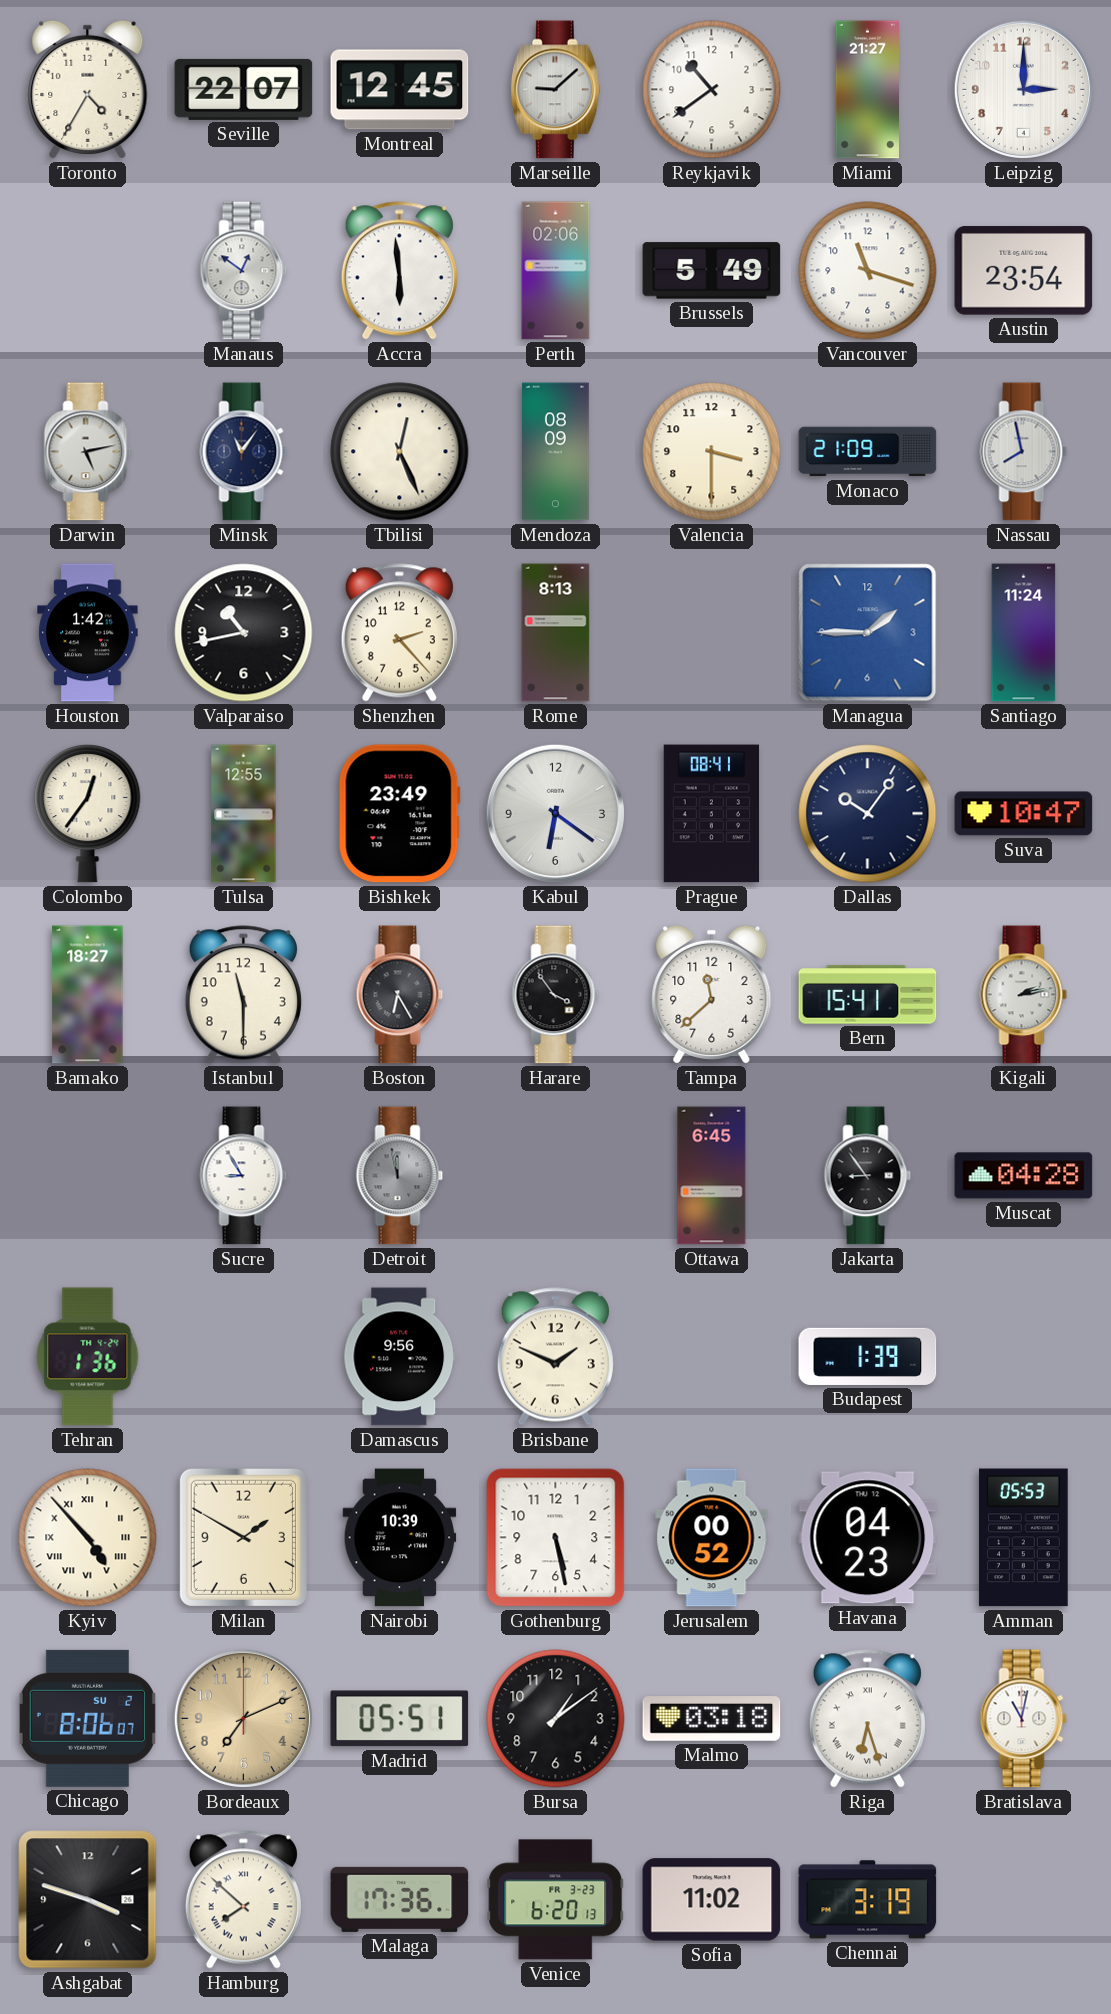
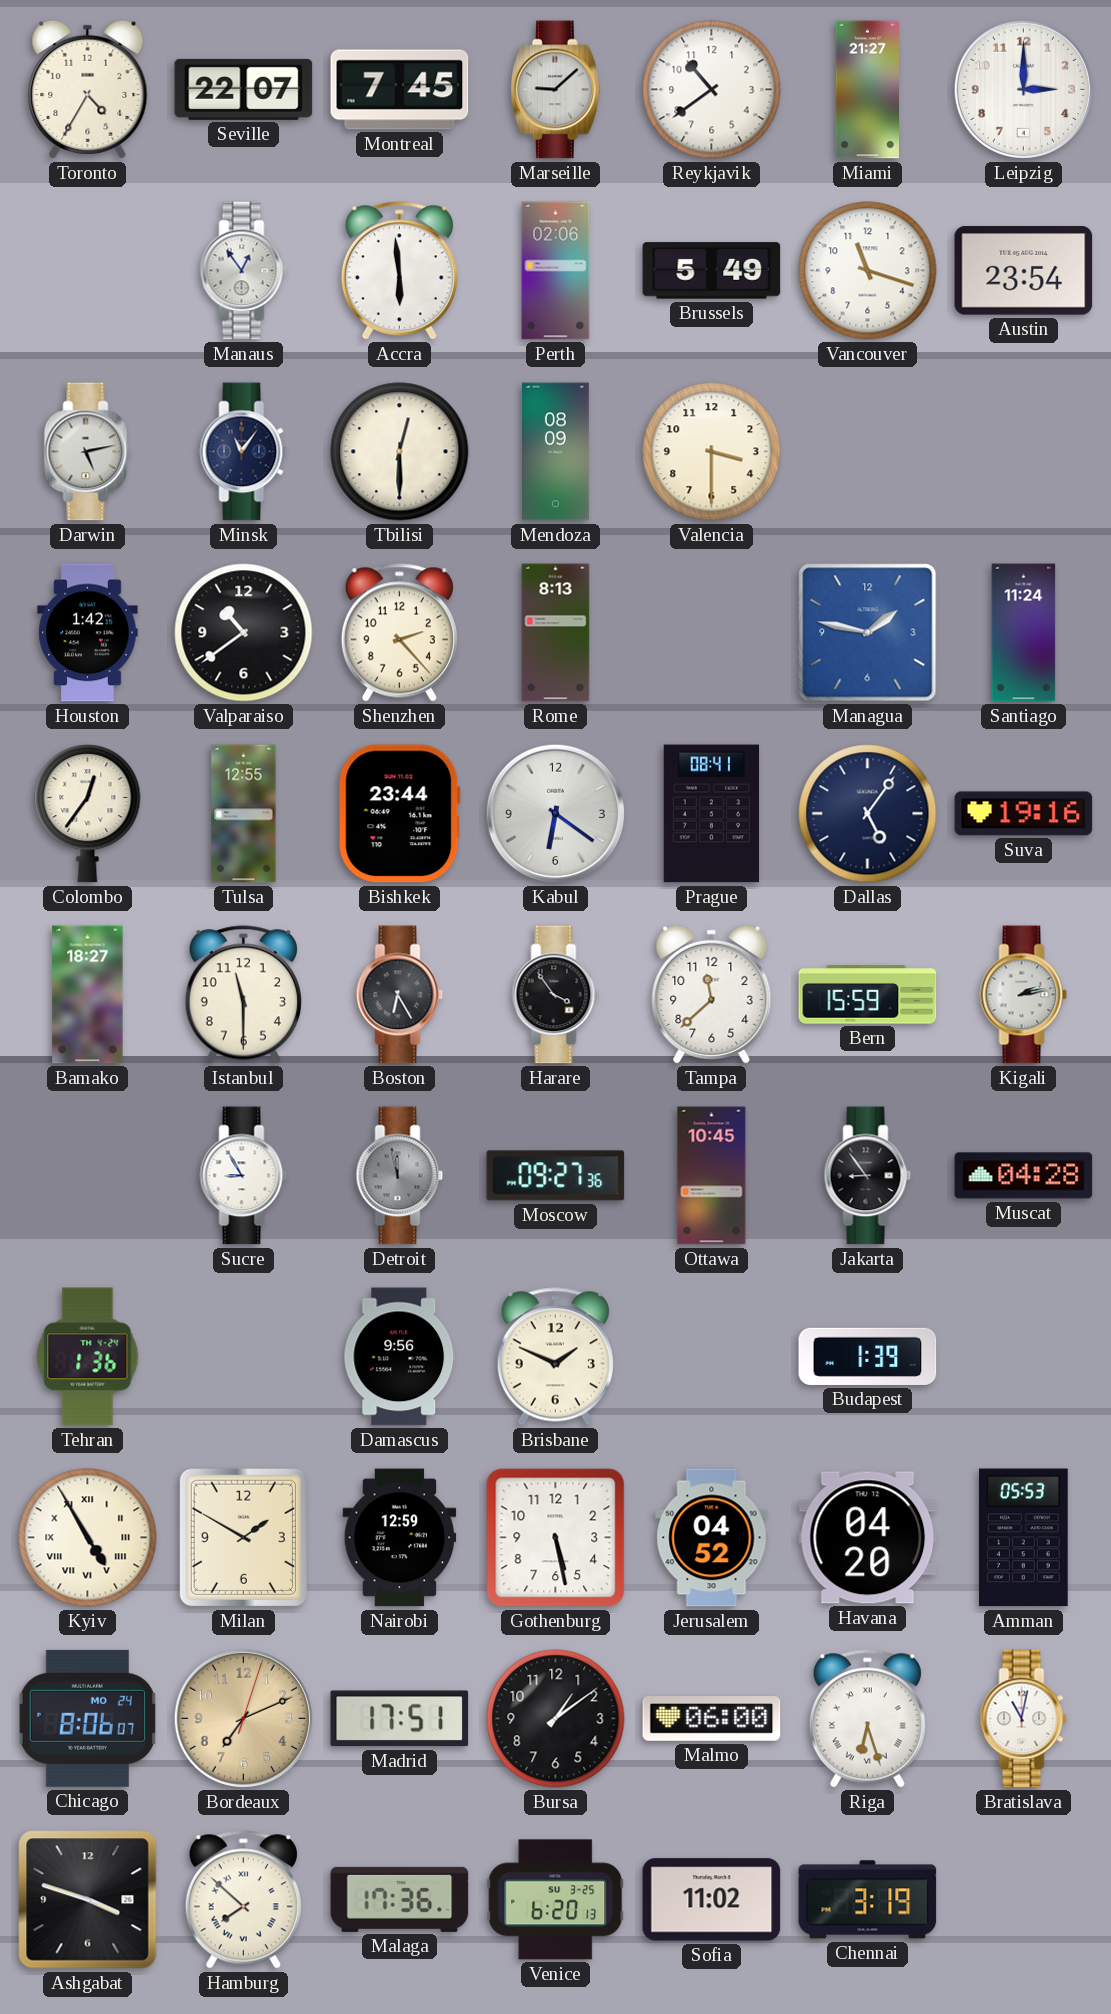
Montreal: 12:45 -> 7:45 (400, 90)
Manaus: 12:51 -> 12:54 (244, 271)
Tbilisi: 12:26 -> 12:30 (400, 452)
Monaco: 21:09 -> none (868, 452)
Nassau: 7:58 -> none (1024, 452)
Valparaiso: 10:43 -> 10:39 (244, 633)
Managua: 1:45 -> 1:47 (868, 633)
Bishkek: 23:49 -> 23:44 (399, 814)
Dallas: 10:06 -> 5:06 (868, 814)
Suva: 10:47 -> 19:16 (1024, 814)
Bern: 15:41 -> 15:59 (868, 995)
Moscow: none -> 09:27 (556, 1176)
Ottawa: 6:45 -> 10:45 (712, 1176)
Kyiv: 4:53 -> 4:55 (88, 1538)
Nairobi: 10:39 -> 12:59 (400, 1538)
Jerusalem: 00:52 -> 04:52 (712, 1538)
Havana: 04:23 -> 04:20 (868, 1538)
Chicago date: SU 2 -> MO 24 (87, 1718)
Bordeaux: 7:11:00 -> 7:11:03 (243, 1718)
Madrid: 05:51 -> 17:51 (400, 1719)
Malmo: 03:18 -> 06:00 (712, 1719)
Venice date: FR 3-23 -> SU 3-25 (556, 1900)
